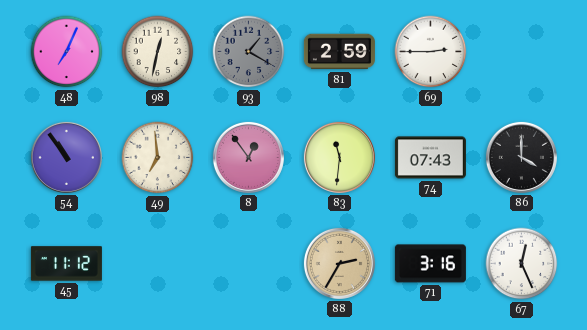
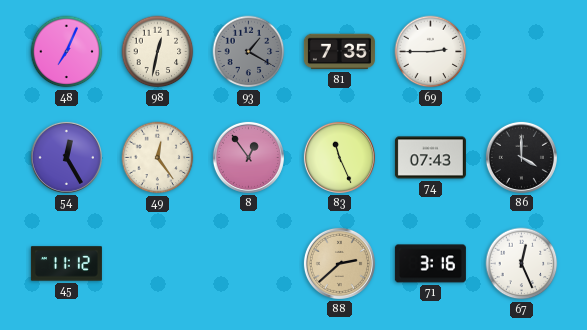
81: 2:59 -> 7:35 (339, 52)
54: 10:54 -> 12:25 (66, 157)
49: 6:59 -> 12:24 (158, 158)
83: 11:31 -> 11:26 (339, 157)
88: 2:35 -> 2:38 (339, 263)
